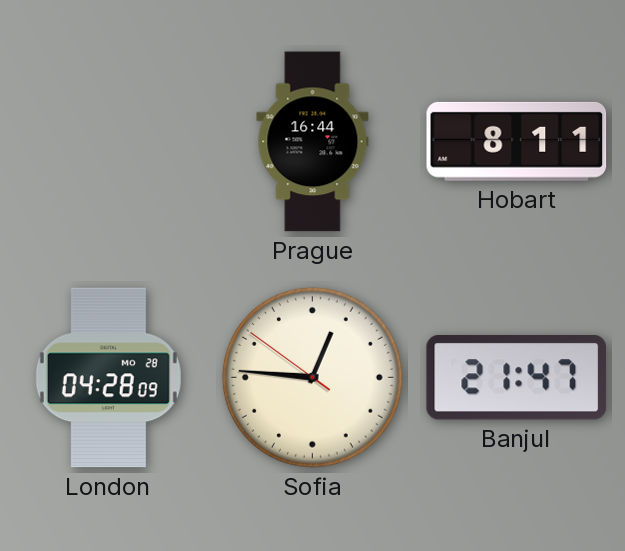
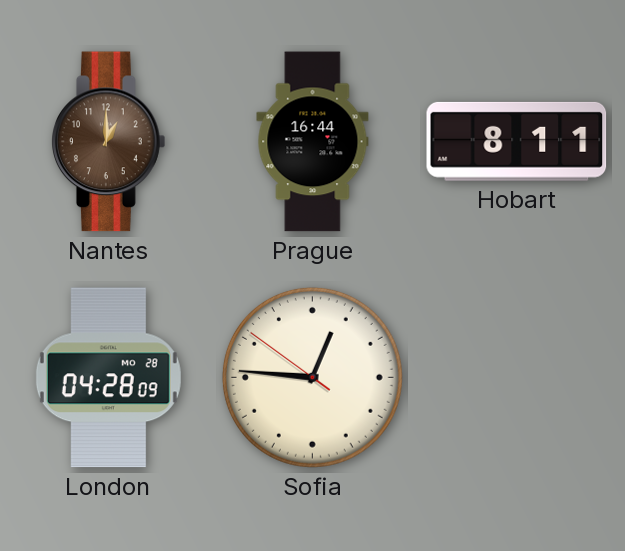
Nantes: none -> 1:00 (109, 142)
Banjul: 21:47 -> none (516, 378)
